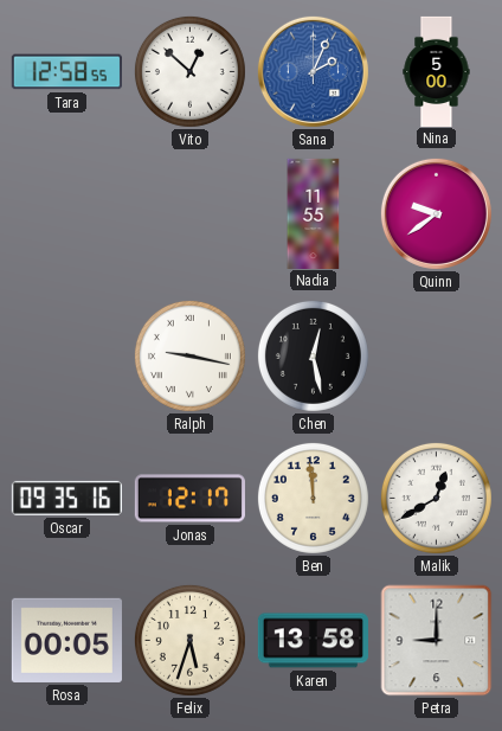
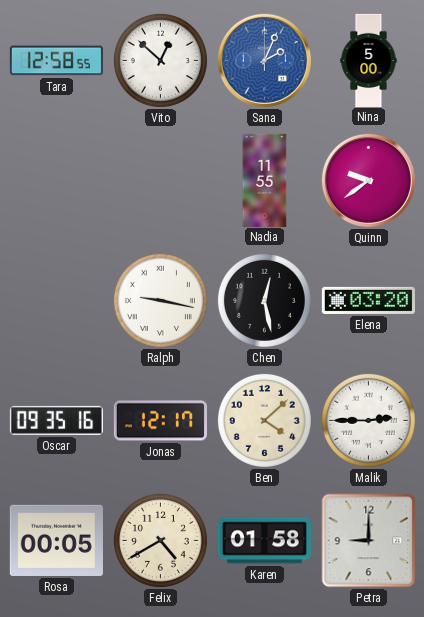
Elena: none -> 03:20 (368, 300)
Ben: 11:59 -> 4:08 (264, 420)
Malik: 12:40 -> 2:45 (368, 420)
Felix: 5:33 -> 4:40 (160, 540)
Karen: 13:58 -> 01:58 (264, 541)
